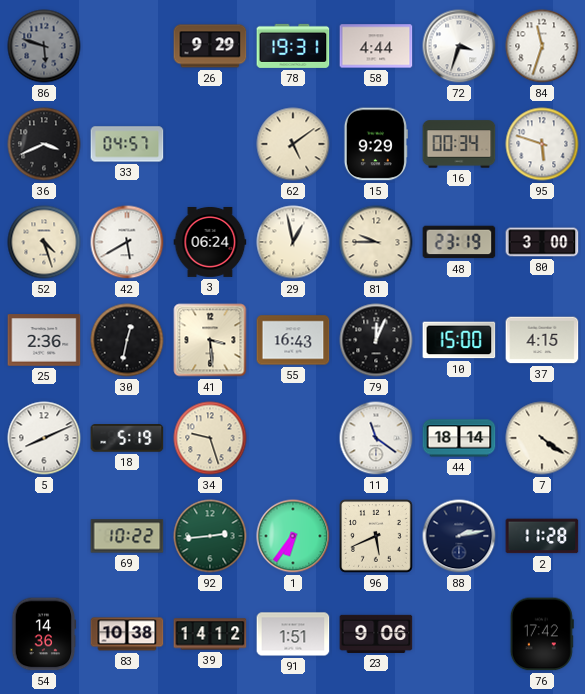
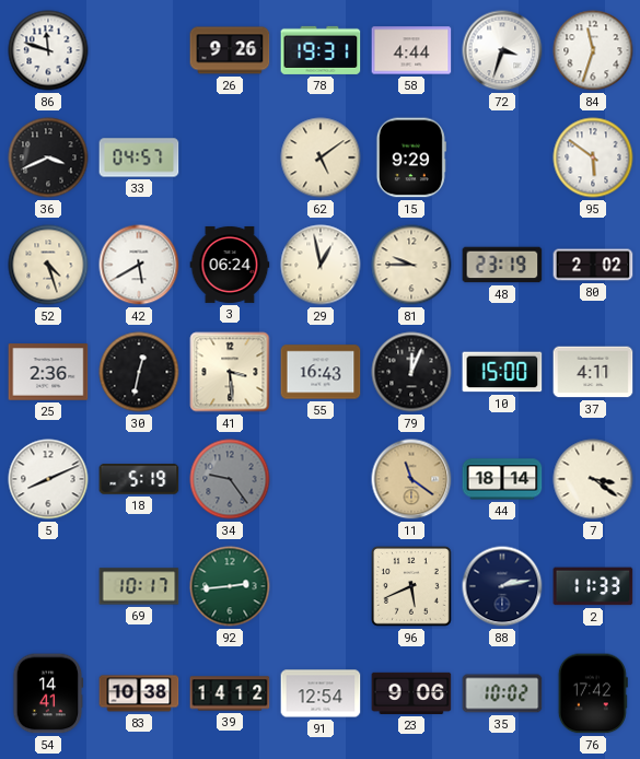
86: 5:48 -> 11:48 (48, 50)
86 dial: grey -> white (48, 50)
26: 9:29 -> 9:26 (230, 50)
16: 00:34 -> none (459, 144)
95: 5:48 -> 5:51 (593, 157)
80: 3:00 -> 2:02 (593, 265)
37: 4:15 -> 4:11 (593, 372)
34: 9:27 -> 9:24 (230, 479)
34 dial: cream -> grey (230, 479)
11 dial: white -> champagne (411, 479)
7: 4:21 -> 3:21 (593, 479)
69: 10:22 -> 10:17 (139, 586)
1: 6:36 -> none (293, 536)
2: 11:28 -> 11:33 (593, 586)
54: 14:36 -> 14:41 (48, 693)
91: 1:51 -> 12:54 (321, 693)
35: none -> 10:02 (502, 693)
